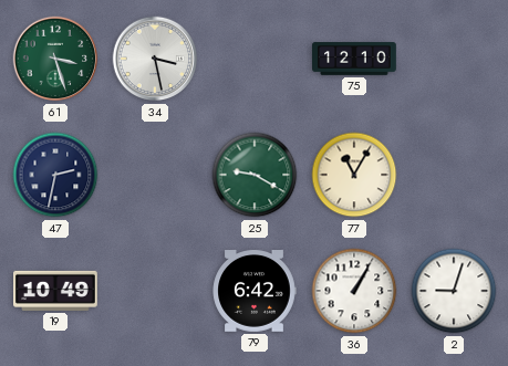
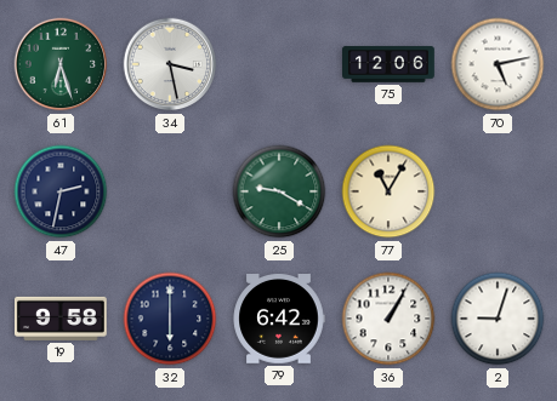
61: 3:27 -> 6:27 (61, 64)
75: 12:10 -> 12:06 (390, 64)
70: none -> 5:13 (498, 64)
19: 10:49 -> 9:58 (62, 319)
32: none -> 6:00 (170, 319)
